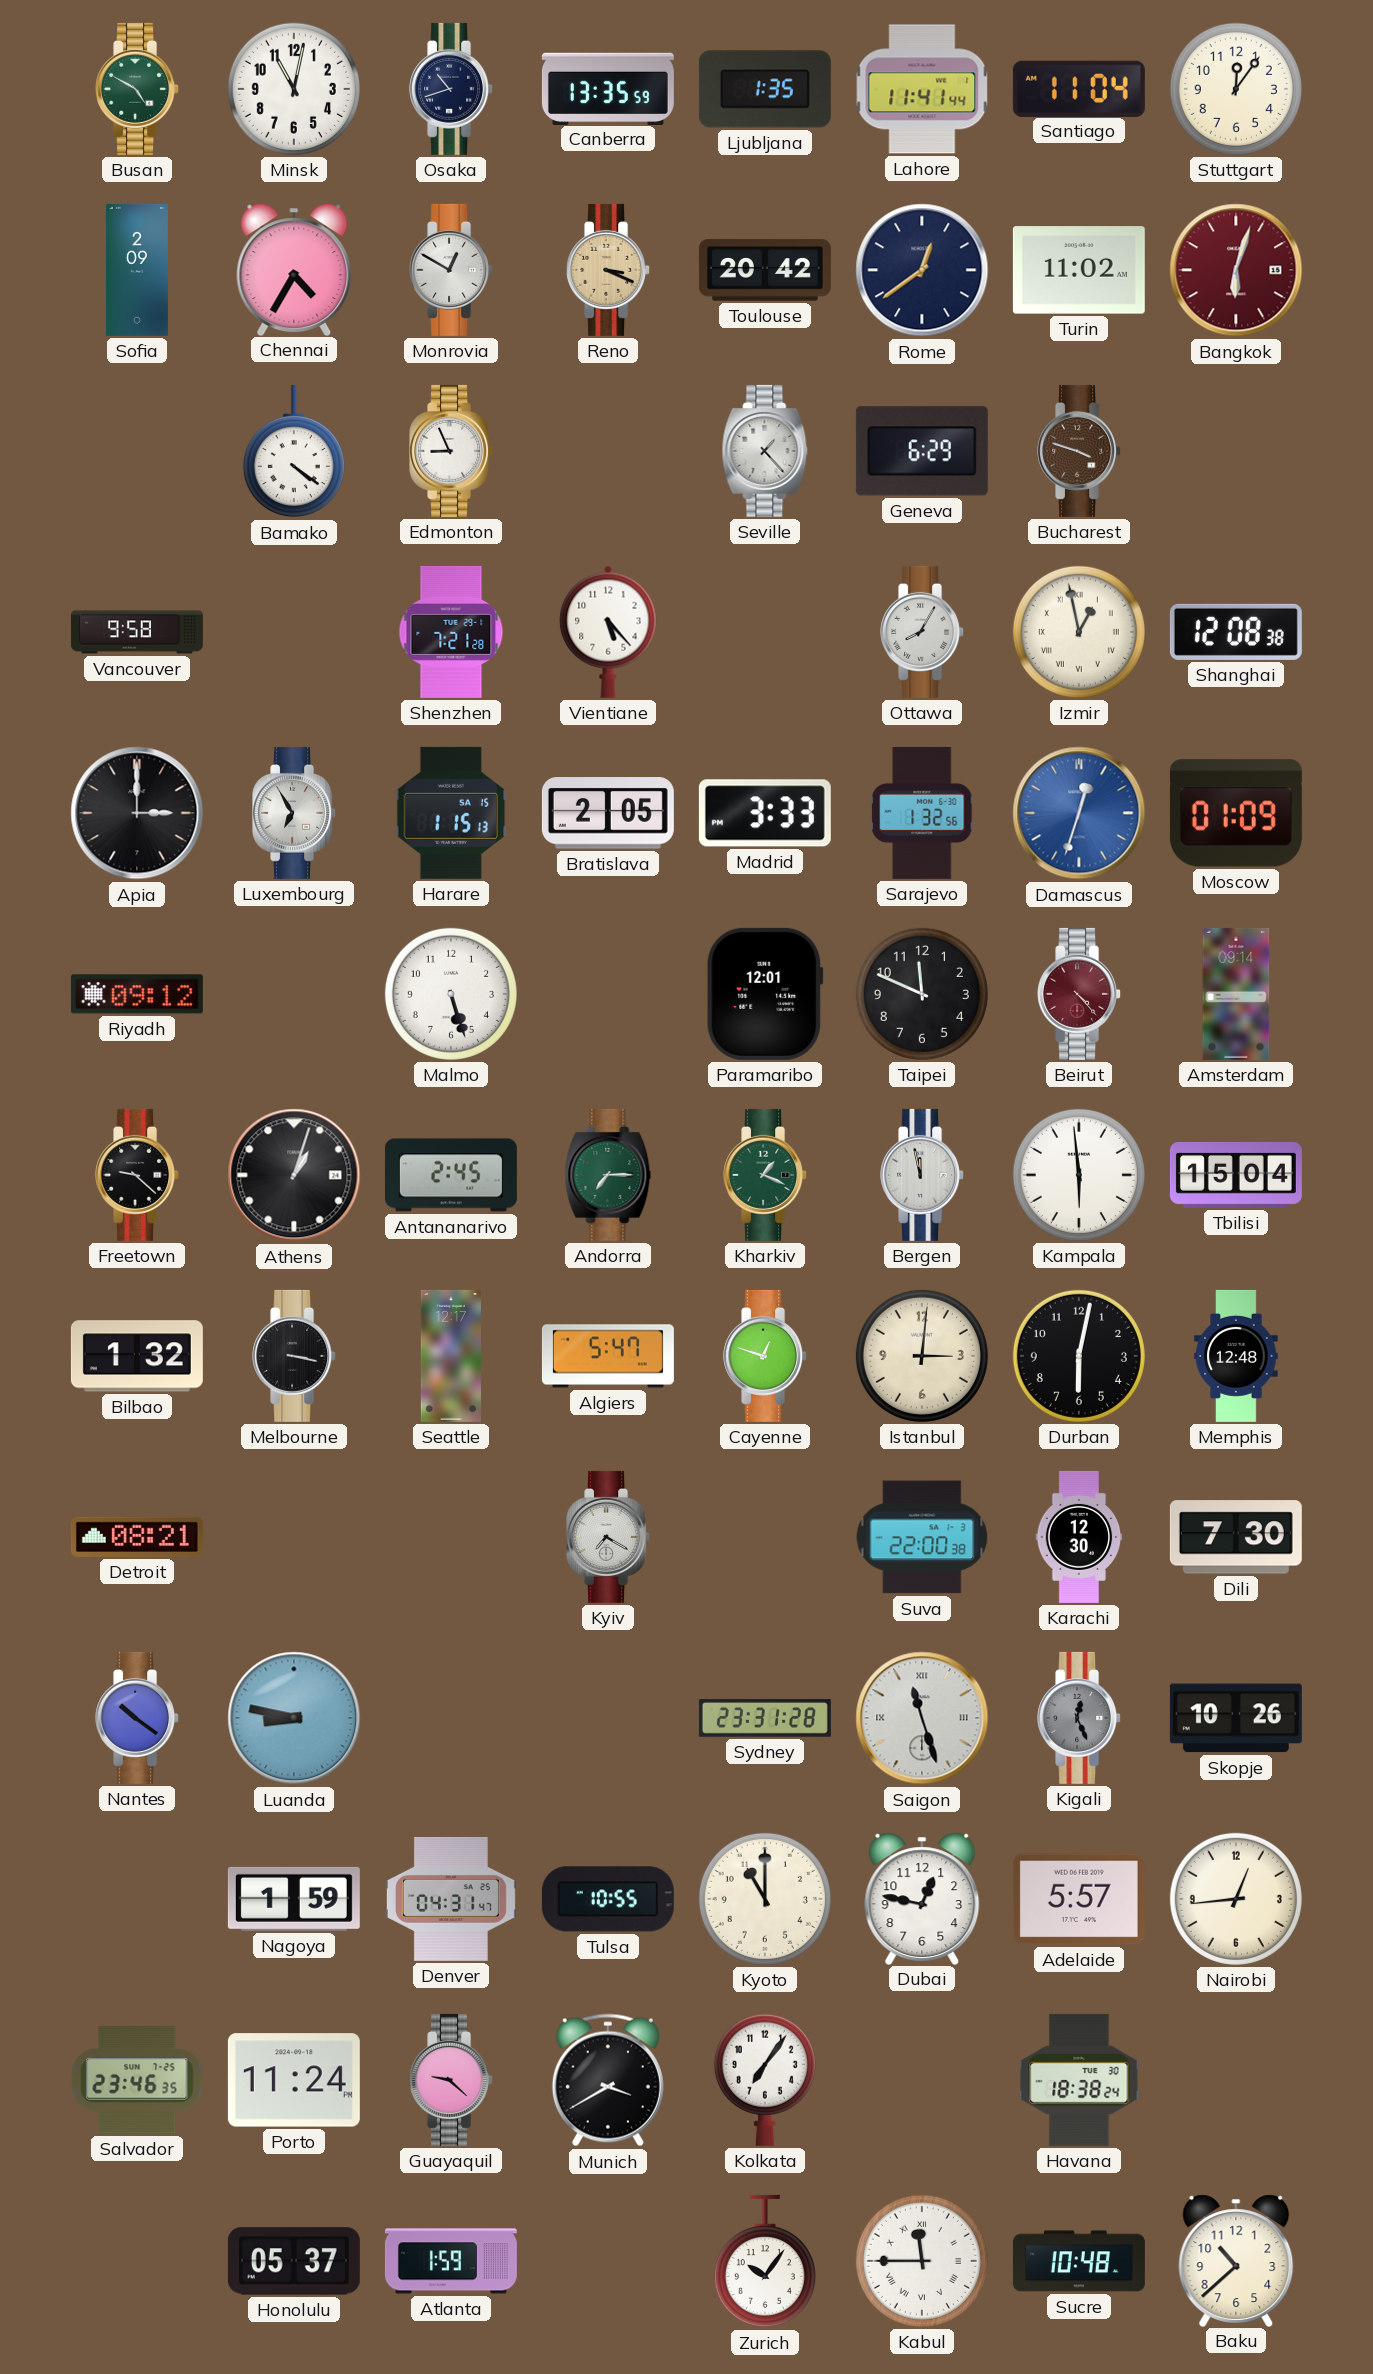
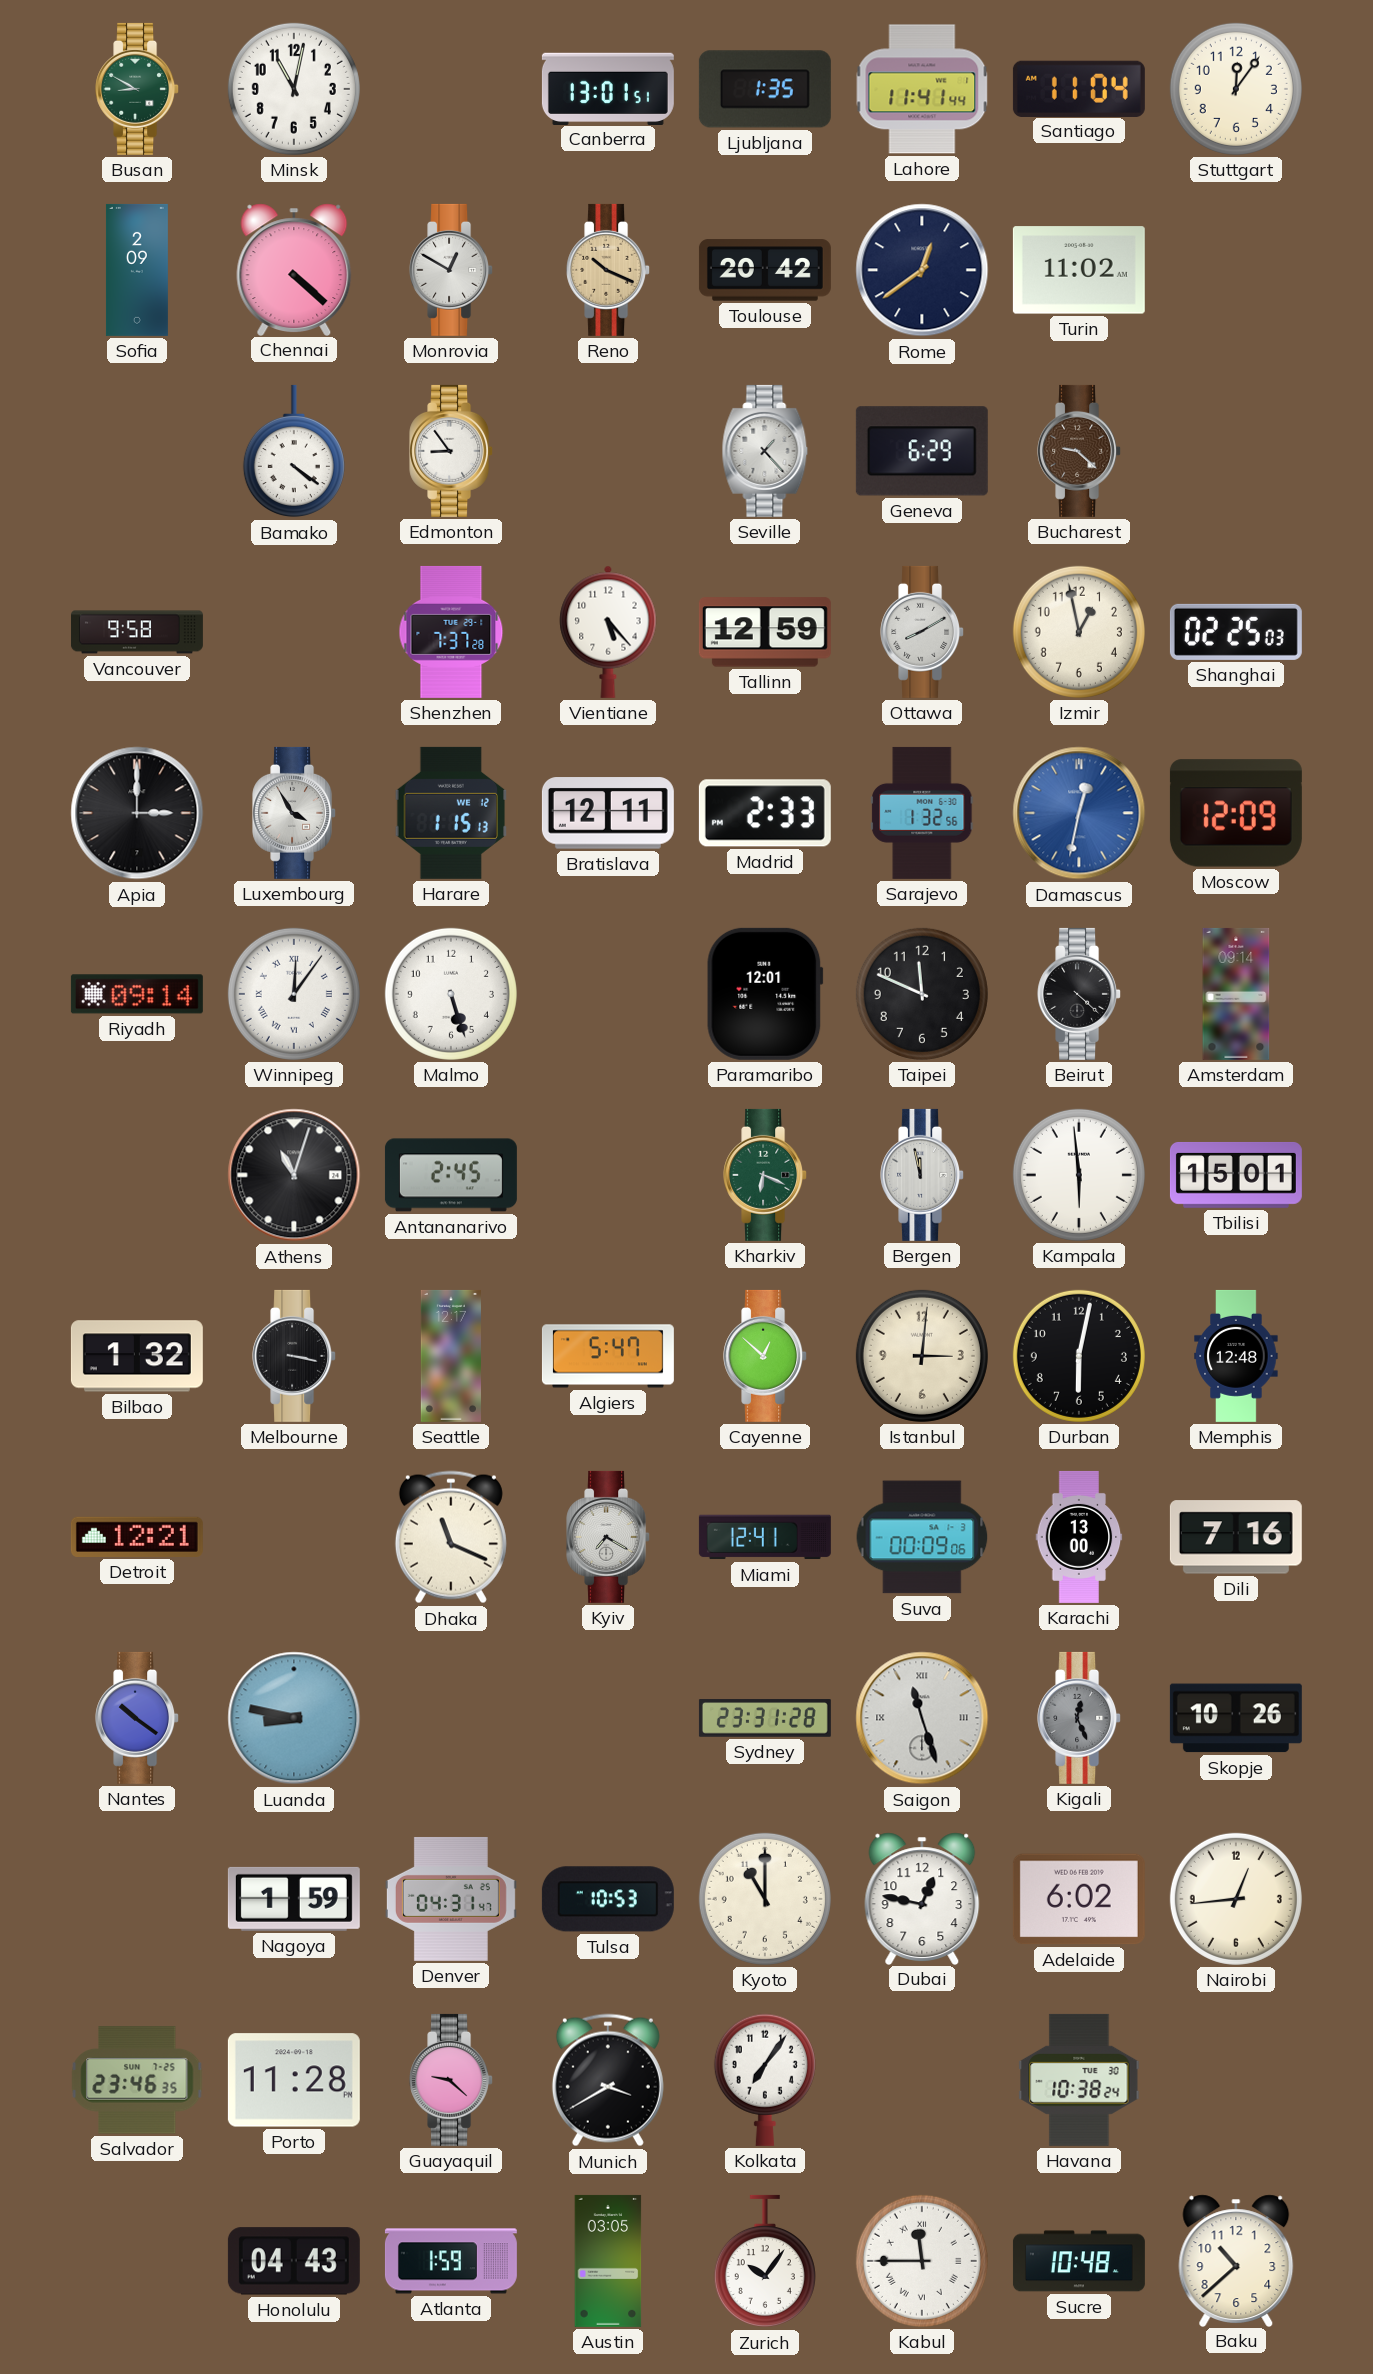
Busan: 4:50 -> 8:50 (138, 89)
Osaka: 10:42 -> none (452, 89)
Canberra: 13:35 -> 13:01 (608, 88)
Chennai: 4:35 -> 4:22 (294, 269)
Reno: 3:19 -> 10:19 (609, 270)
Bangkok: 6:03 -> none (1236, 270)
Edmonton: 8:56 -> 8:54 (452, 451)
Bucharest: 3:48 -> 9:22 (1080, 451)
Shenzhen: 7:21 -> 7:37 (451, 632)
Tallinn: none -> 12:59 (765, 632)
Ottawa: 8:05 -> 8:10 (923, 632)
Izmir numerals: Roman -> Arabic (1079, 632)
Shanghai: 12:08 -> 02:25 (1236, 632)
Luxembourg: 6:55 -> 3:55 (295, 813)
Harare date: SA 15 -> WE 12 (451, 813)
Bratislava: 2:05 -> 12:11 (608, 813)
Madrid: 3:33 -> 2:33 (765, 813)
Damascus: 12:33 -> 12:32 (1079, 813)
Moscow: 01:09 -> 12:09 (1236, 813)
Riyadh: 09:12 -> 09:14 (137, 994)
Winnipeg: none -> 12:06 (294, 994)
Beirut: 4:23 -> 4:22 (1080, 994)
Beirut dial: burgundy -> black (1080, 994)
Freetown: 9:22 -> none (138, 1175)
Athens: 1:03 -> 11:03 (294, 1175)
Andorra: 7:15 -> none (608, 1175)
Kharkiv: 1:19 -> 6:19 (766, 1175)
Tbilisi: 15:04 -> 15:01 (1236, 1175)
Cayenne: 12:48 -> 12:52 (766, 1356)
Detroit: 08:21 -> 12:21 (137, 1537)
Dhaka: none -> 11:19 (451, 1537)
Miami: none -> 12:41 (765, 1537)
Suva: 22:00 -> 00:09 (922, 1537)
Karachi: 12:30 -> 13:00 (1079, 1537)
Dili: 7:30 -> 7:16 (1236, 1537)
Tulsa: 10:55 -> 10:53 (608, 1899)
Adelaide: 5:57 -> 6:02 (1079, 1899)
Porto: 11:24 -> 11:28 (294, 2080)
Havana: 18:38 -> 10:38 (1079, 2080)
Honolulu: 05:37 -> 04:43 (294, 2261)
Austin: none -> 03:05 (608, 2261)
